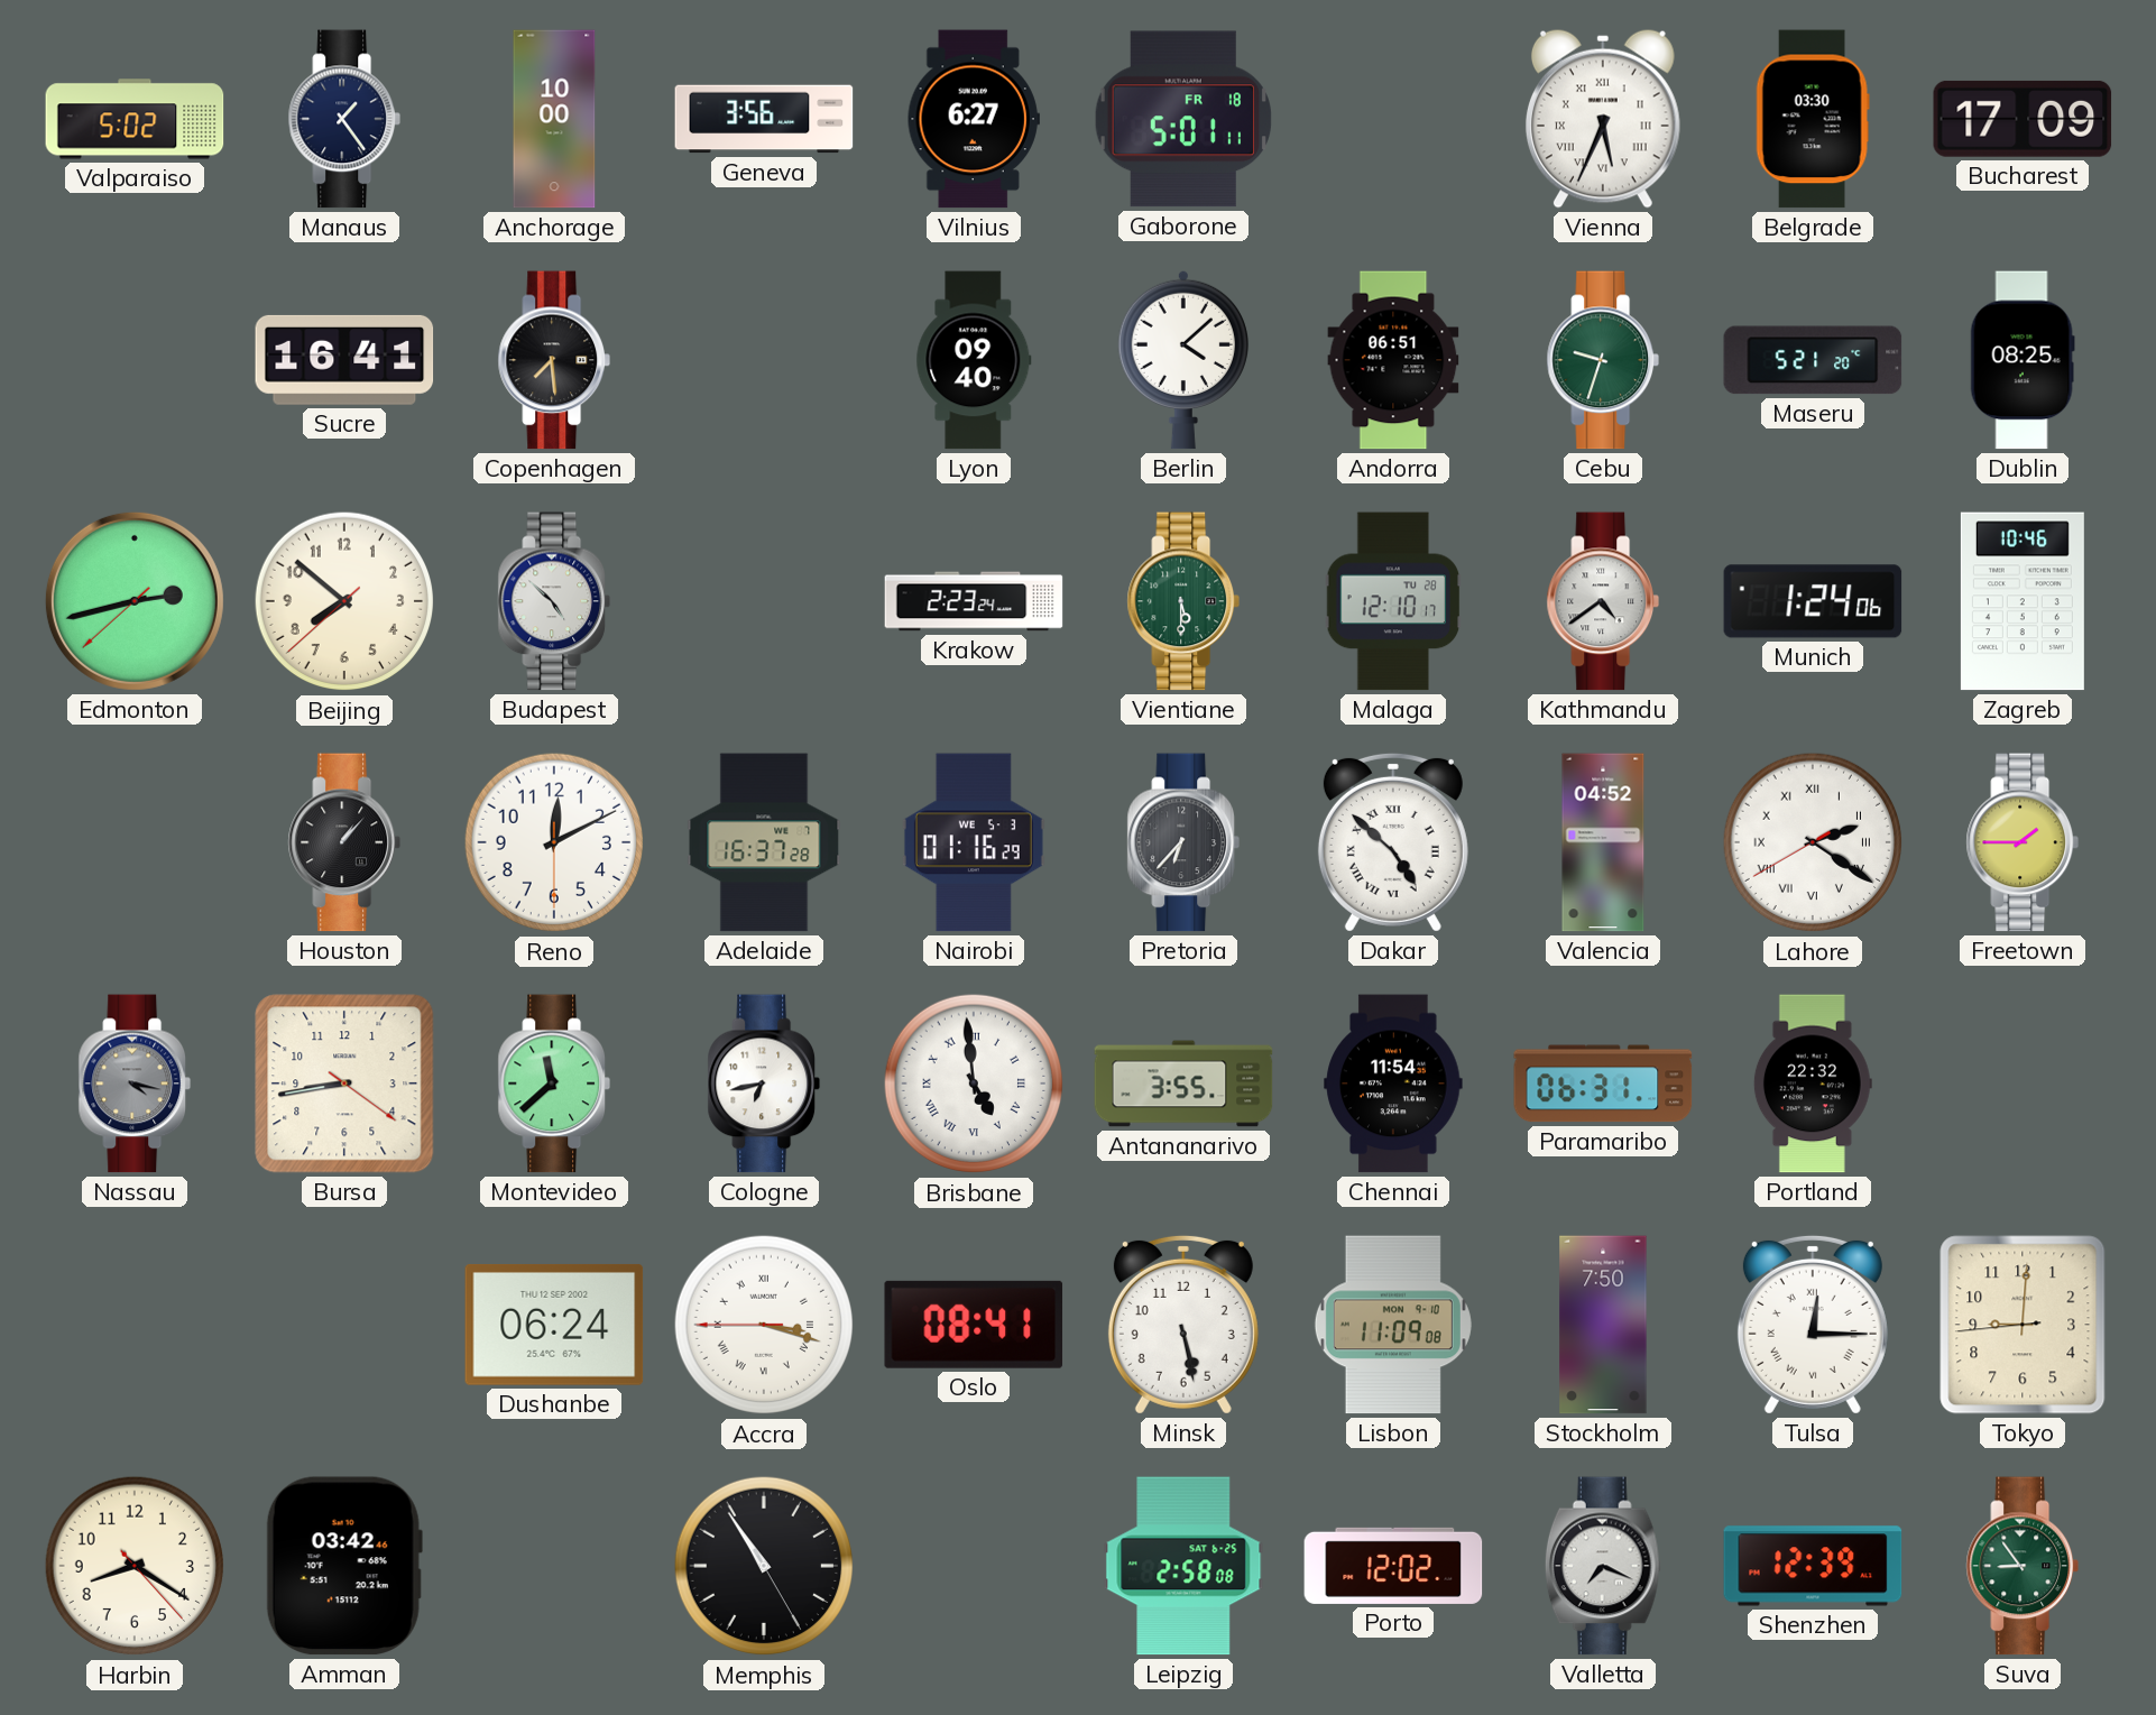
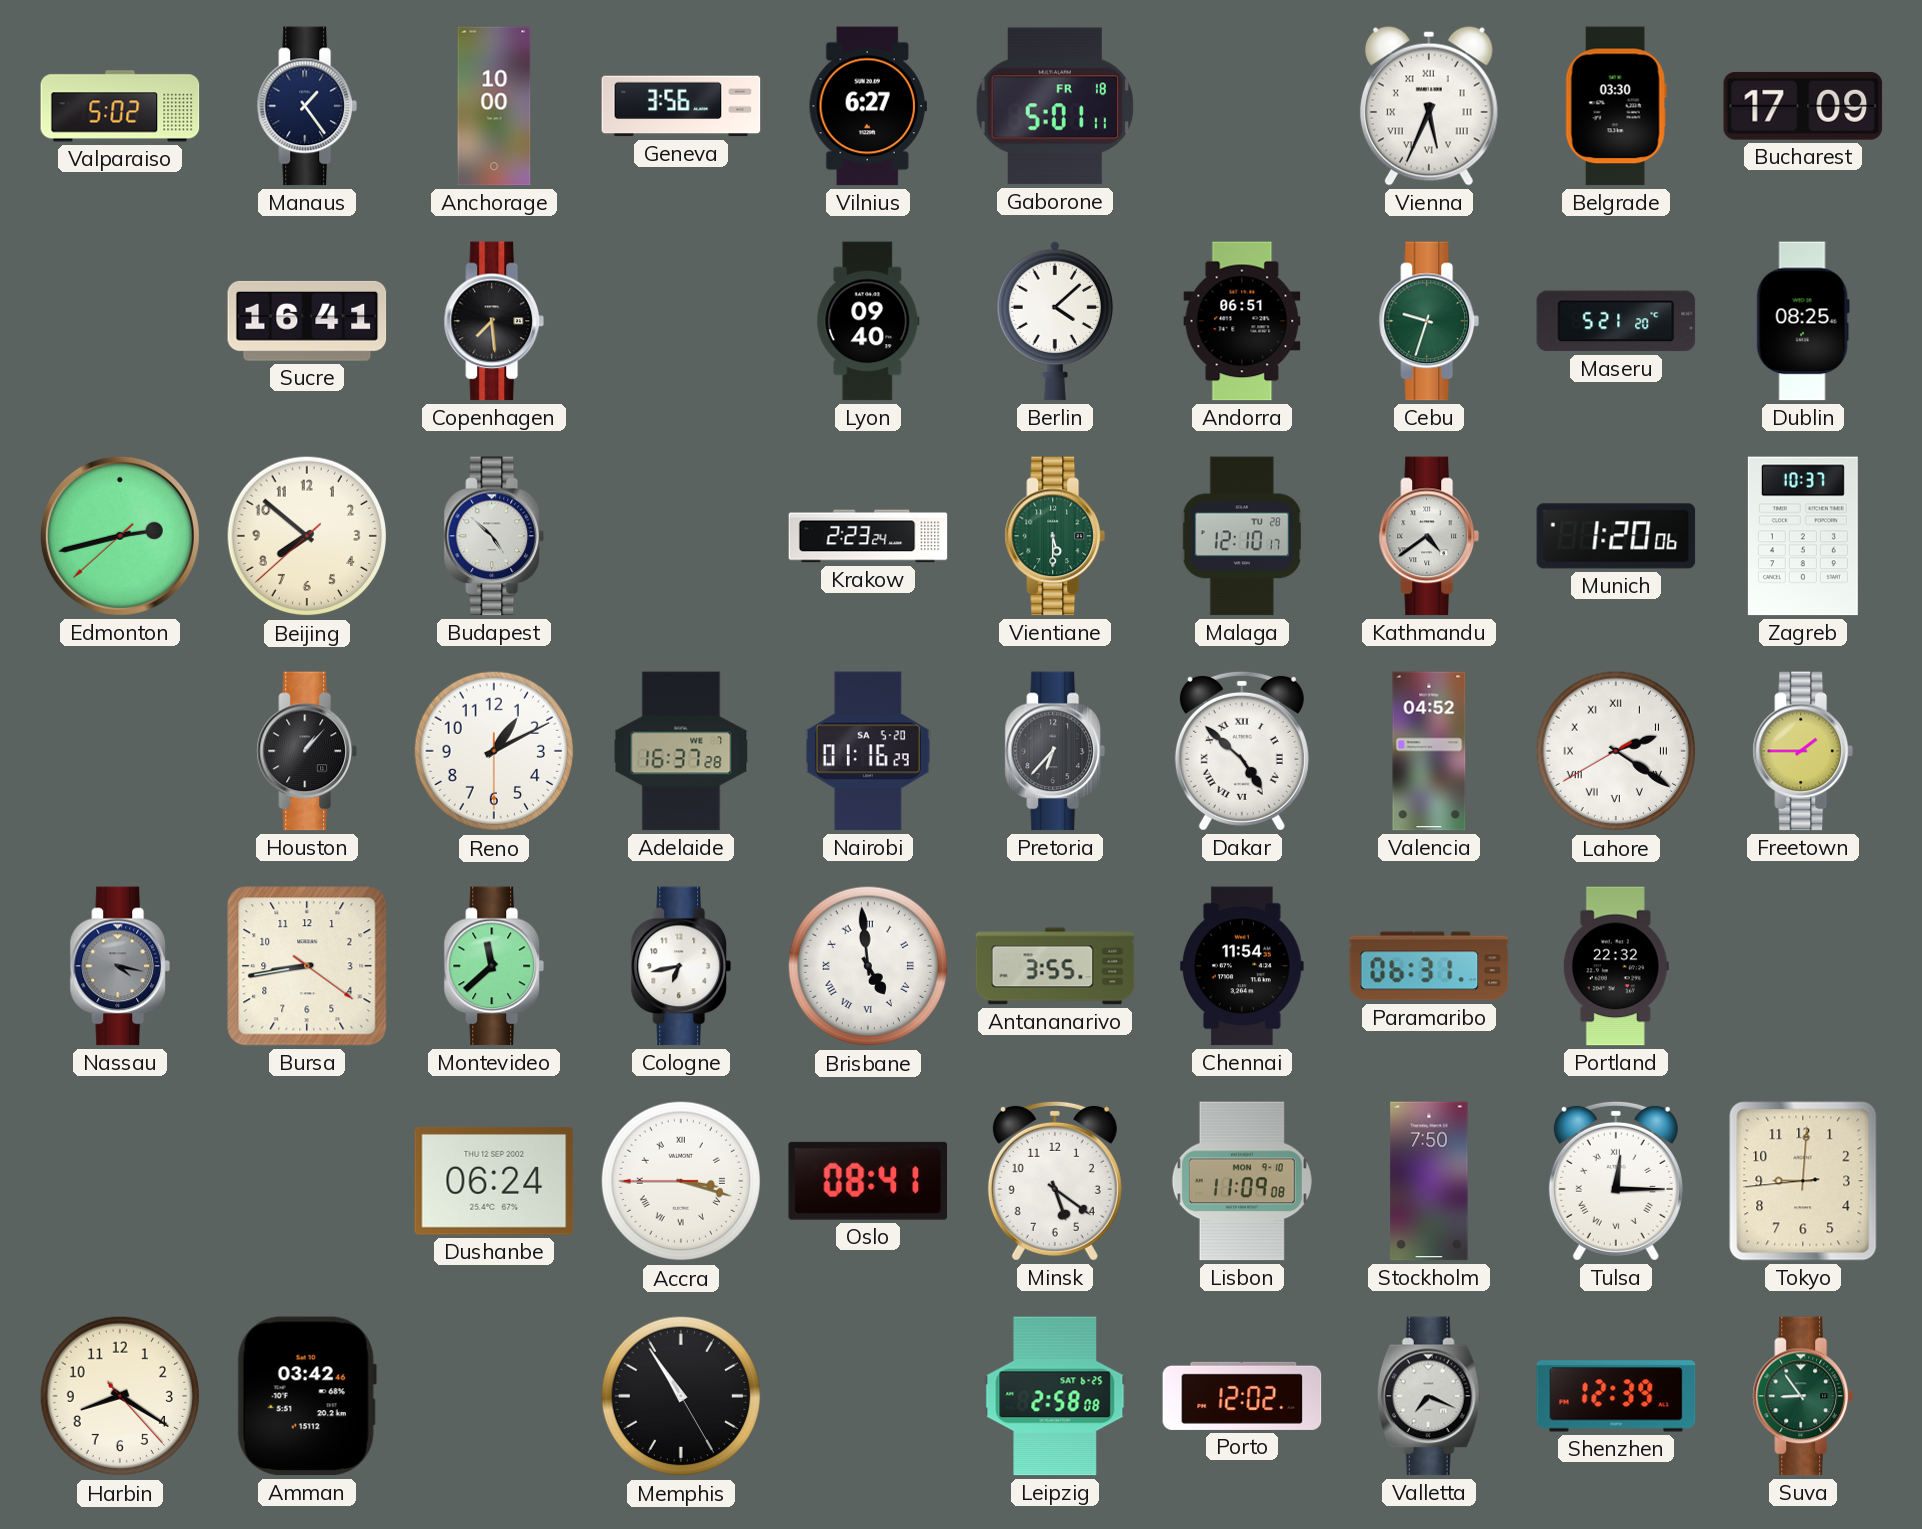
Munich: 1:24 -> 1:20 (1616, 536)
Zagreb: 10:46 -> 10:37 (1803, 536)
Reno: 12:10 -> 1:10 (494, 751)
Nairobi date: WE 5-3 -> SA 5-20 (868, 751)
Minsk: 5:28 -> 5:21 (1055, 1181)
